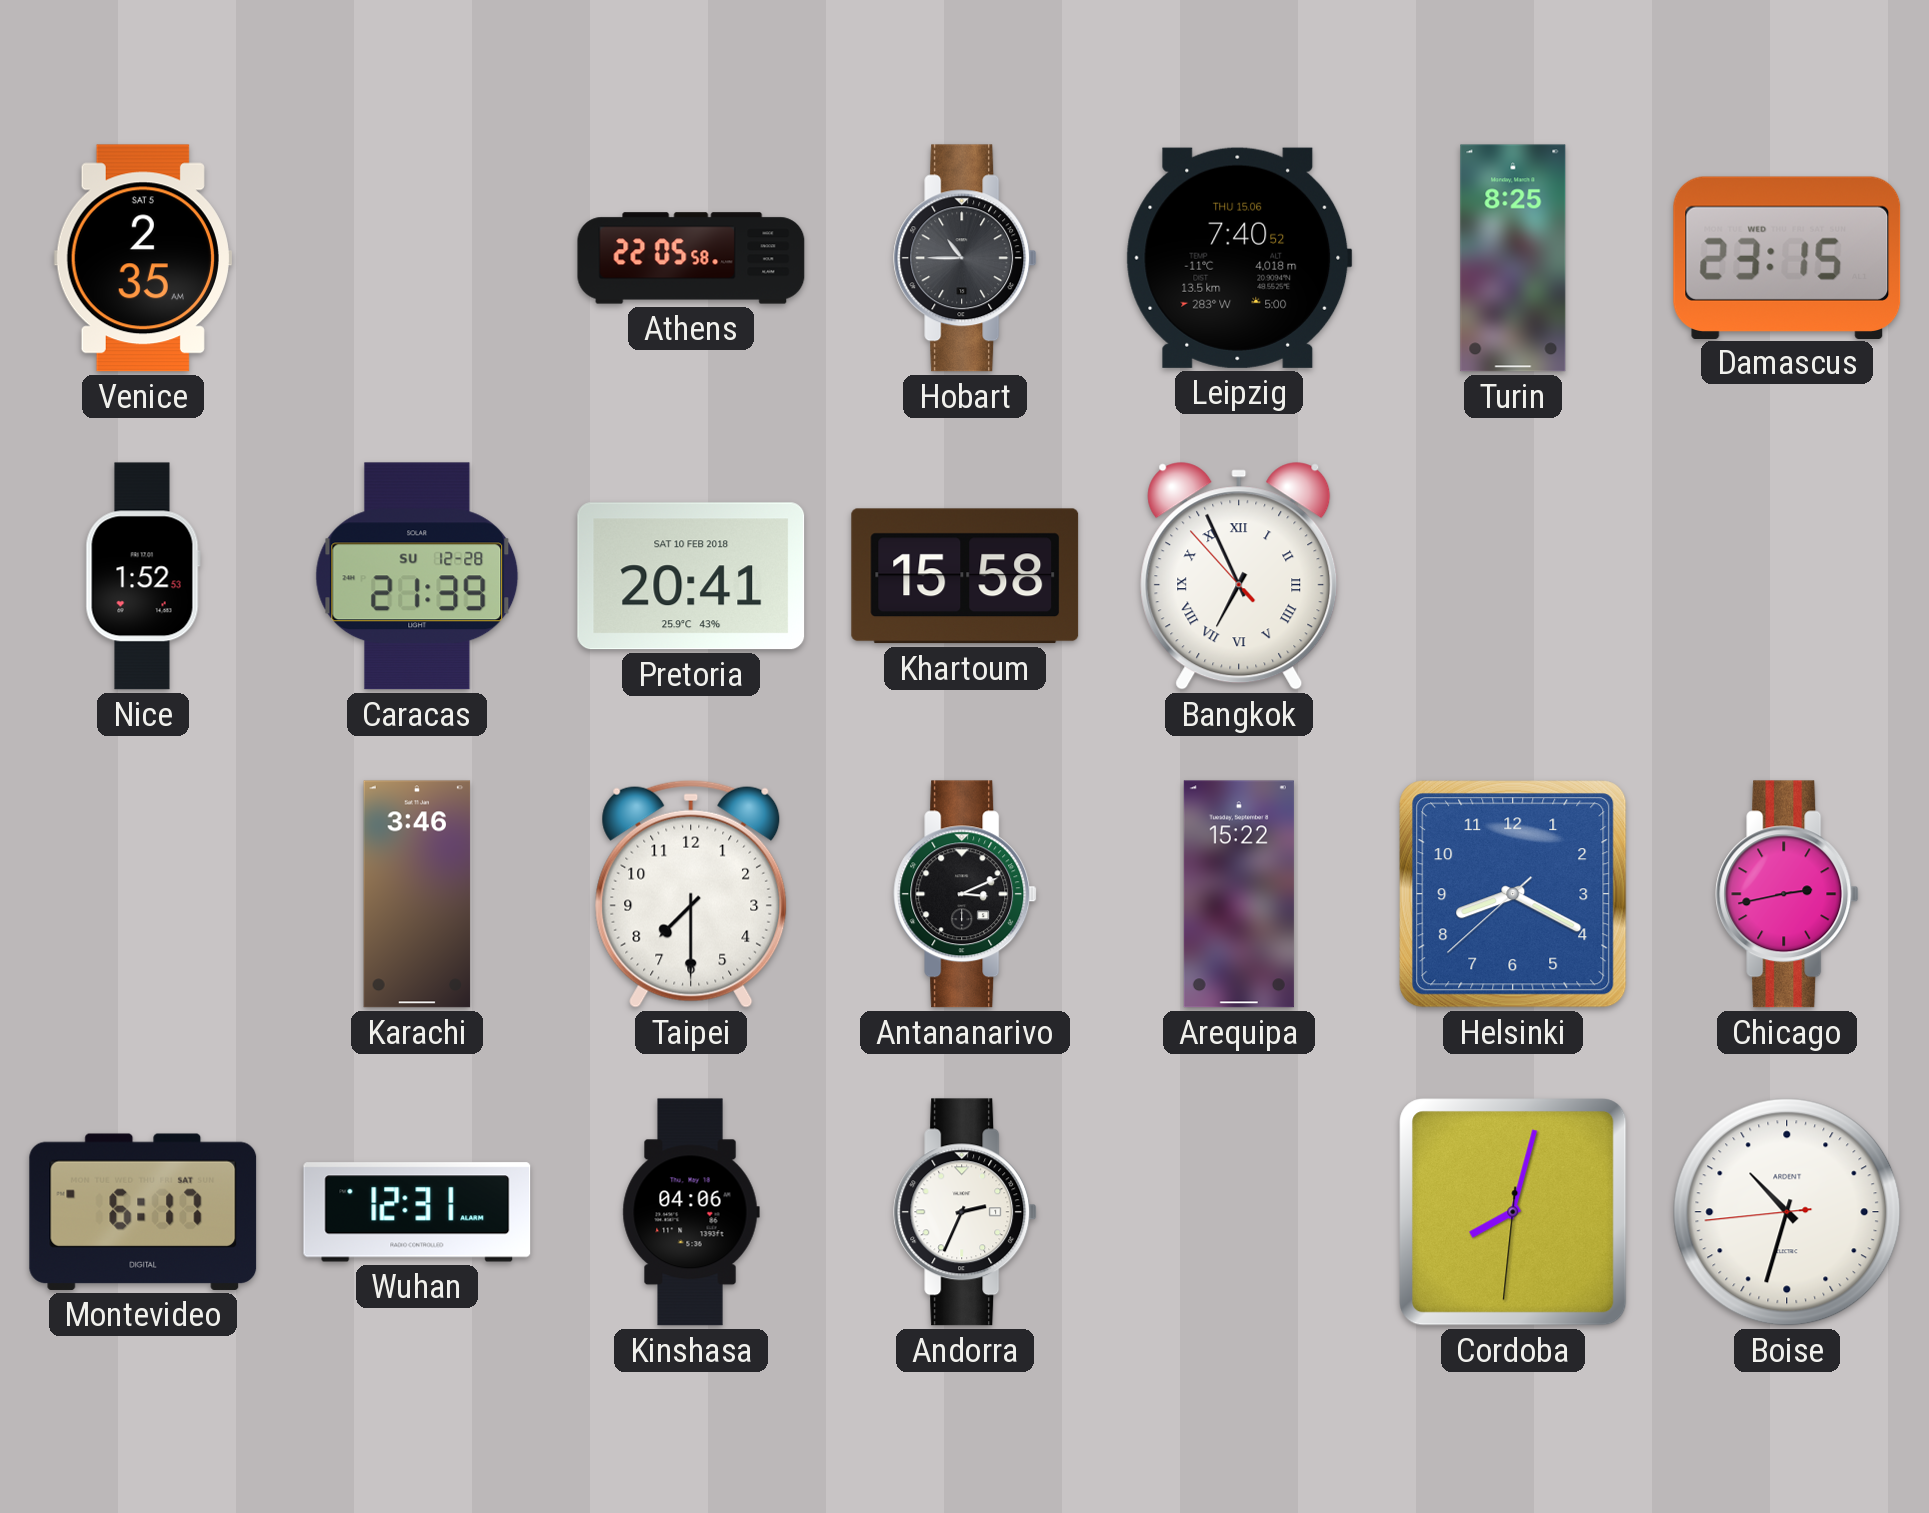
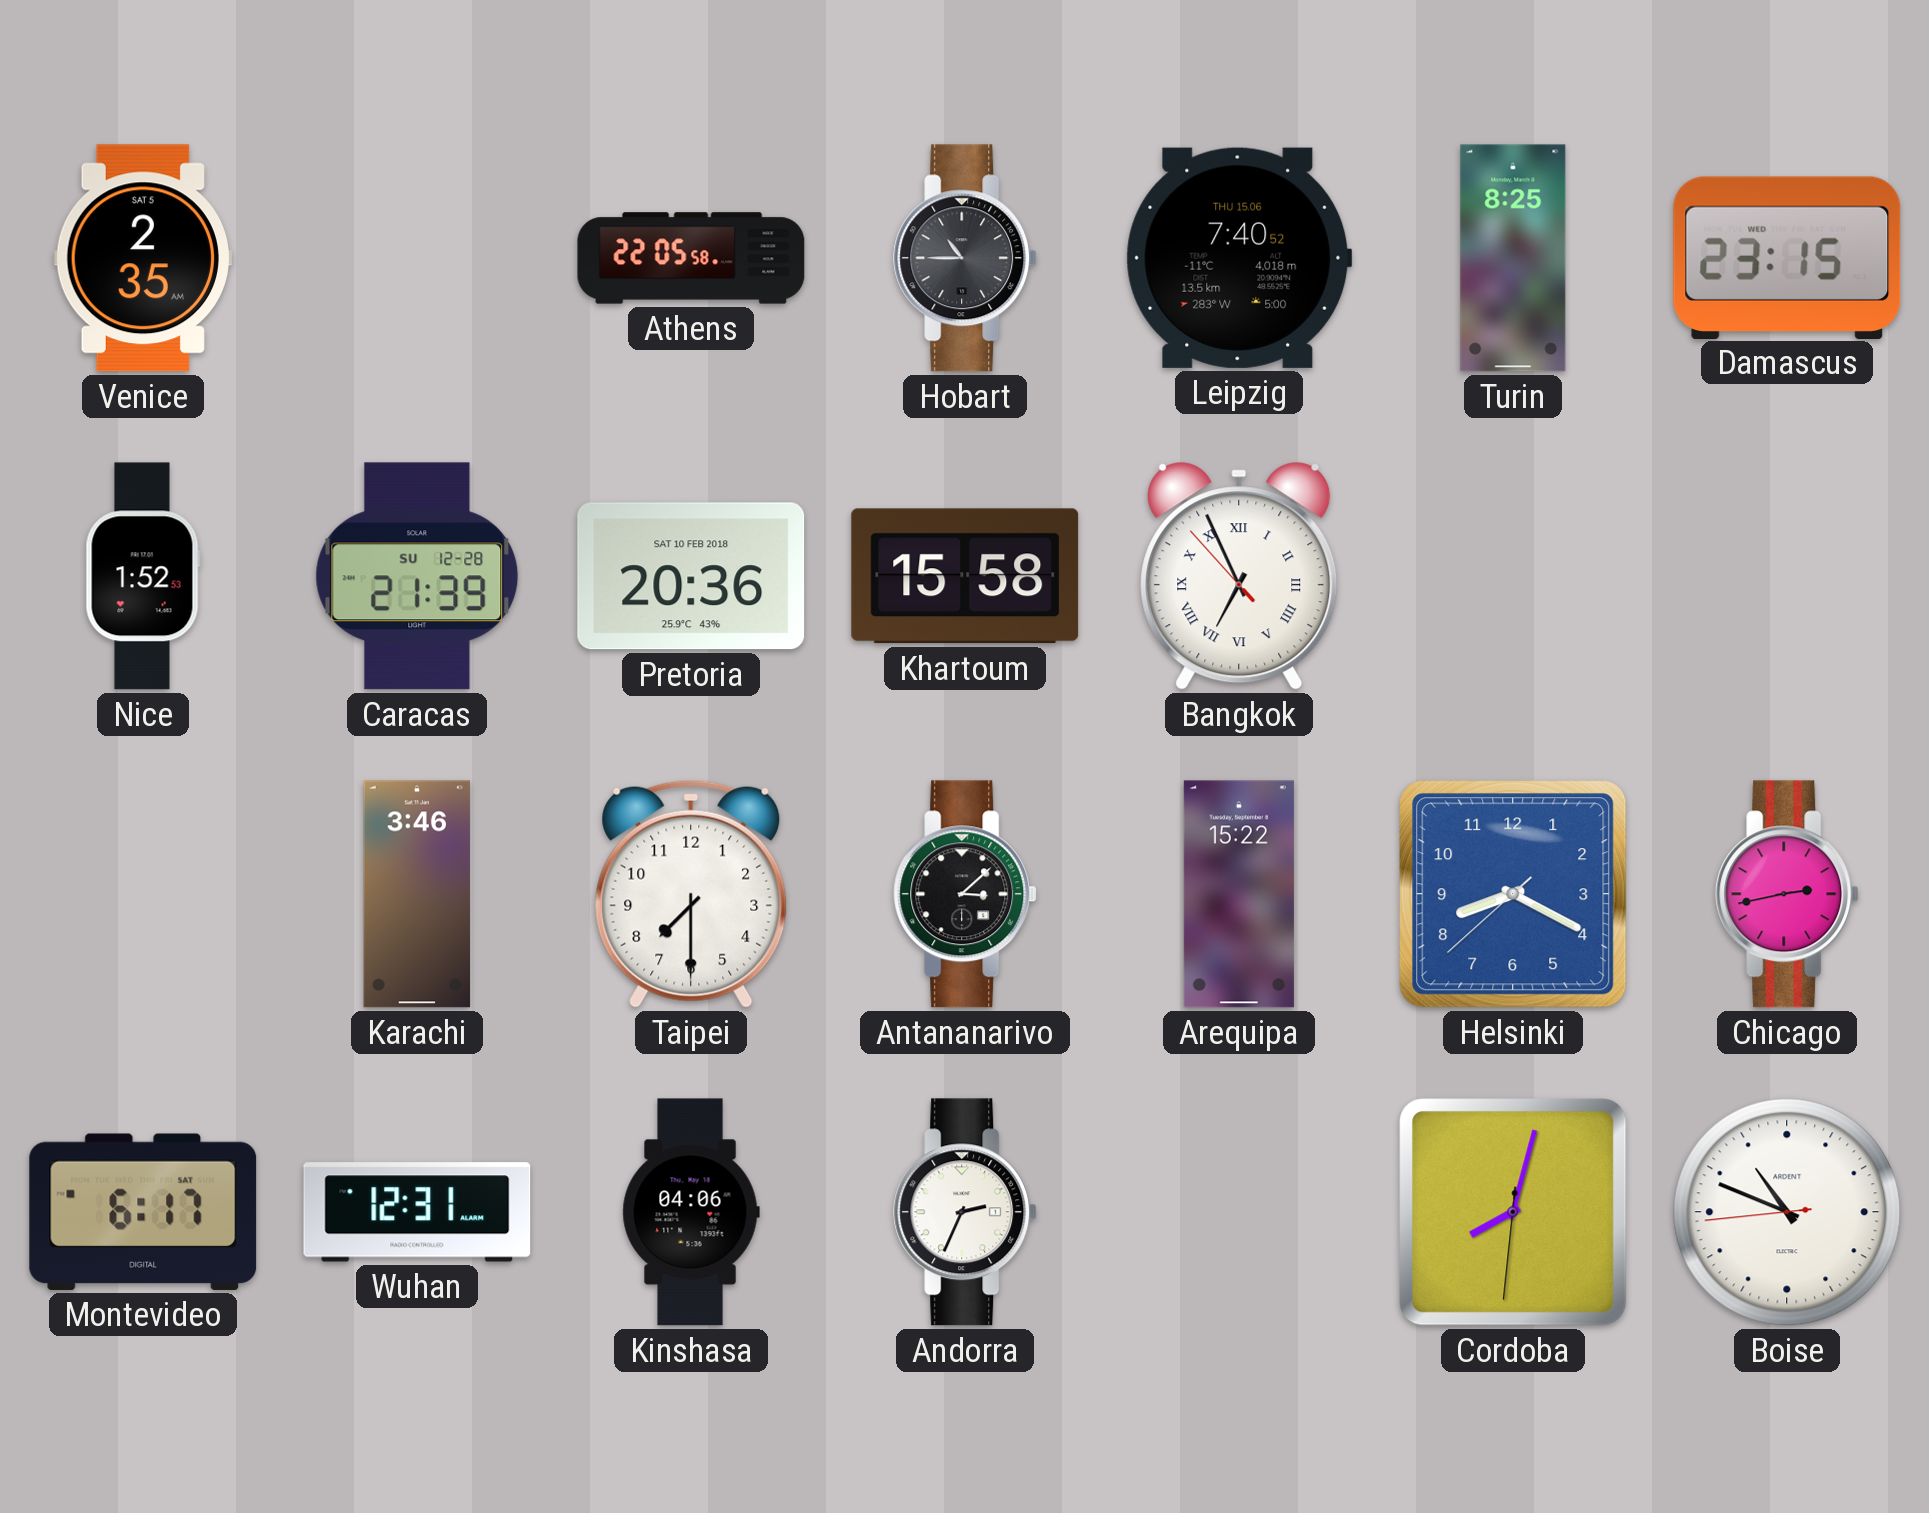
Pretoria: 20:41 -> 20:36 (691, 576)
Antananarivo: 3:11 -> 3:08 (965, 894)
Boise: 10:32 -> 10:48 (1787, 1212)
